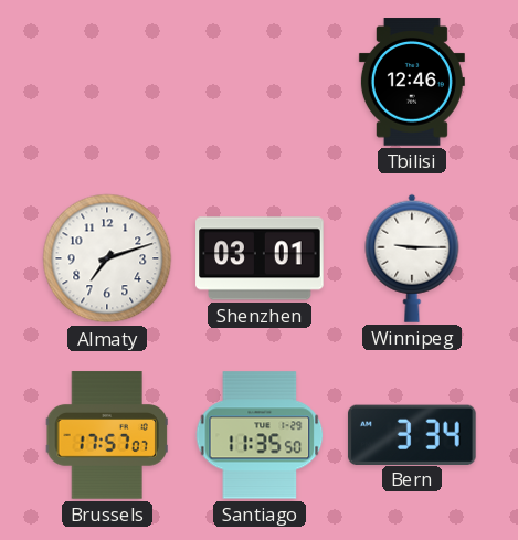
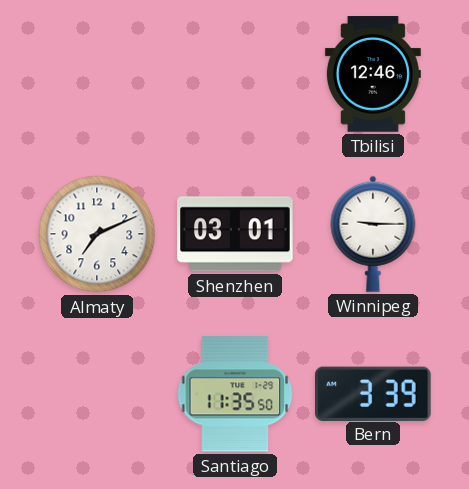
Almaty: 7:12 -> 7:11 (97, 234)
Brussels: 17:57 -> none (106, 435)
Bern: 3:34 -> 3:39 (373, 393)
